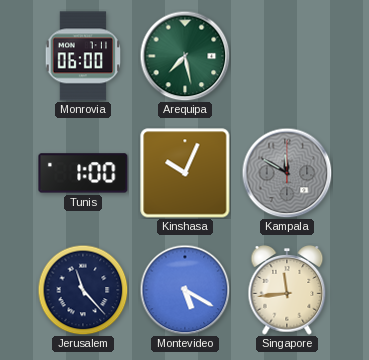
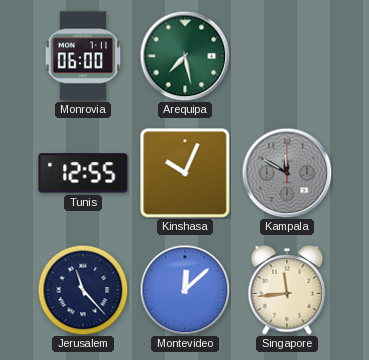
Tunis: 1:00 -> 12:55 (83, 173)
Montevideo: 5:20 -> 12:08 (185, 290)
